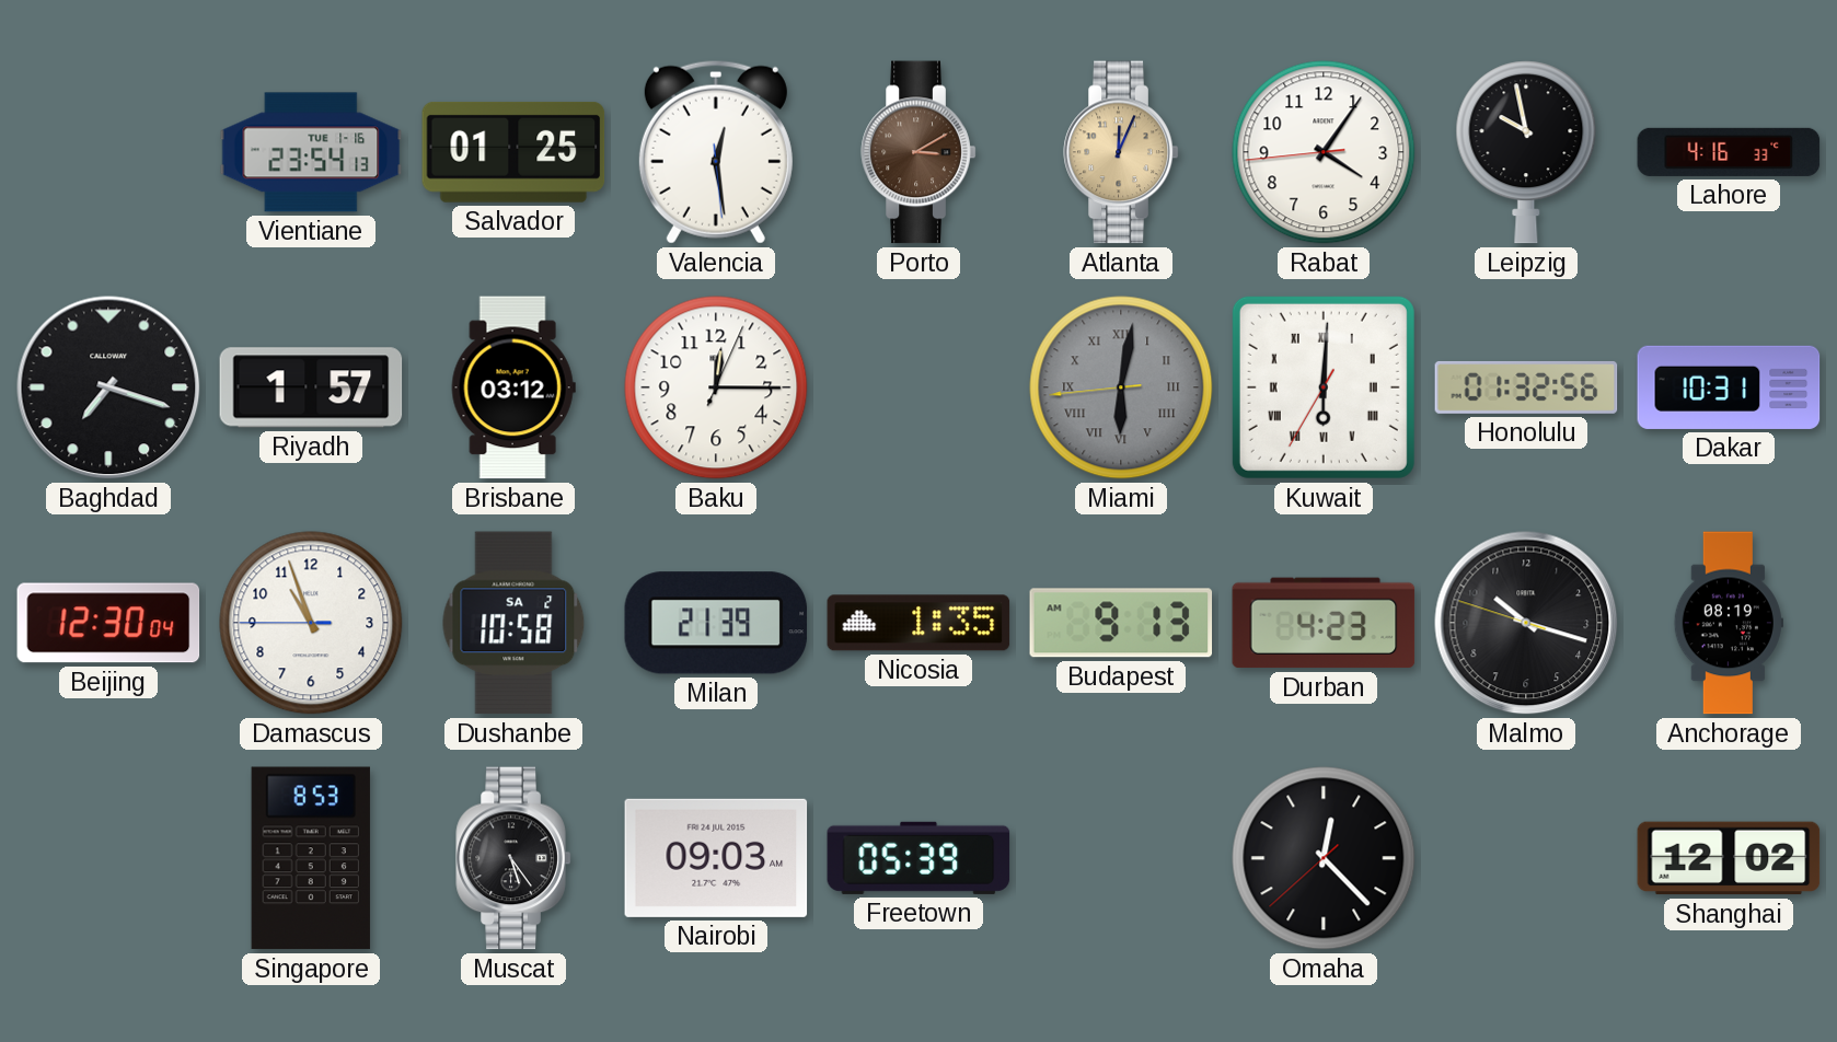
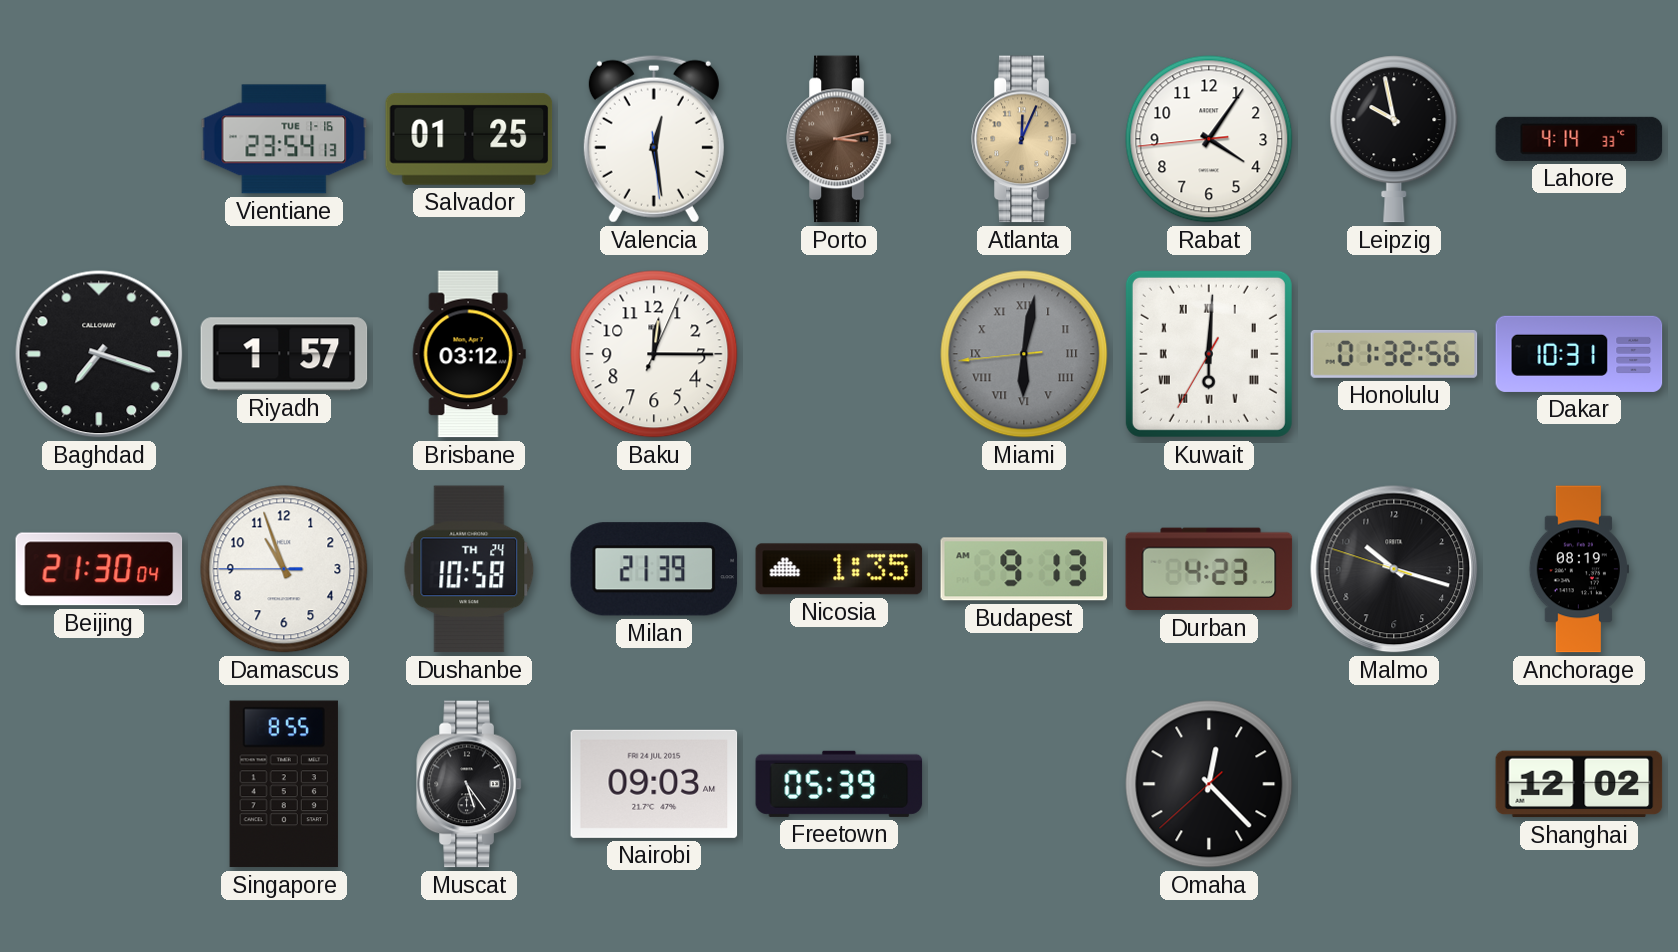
Porto: 3:10 -> 3:13 (839, 139)
Lahore: 4:16 -> 4:14 (1579, 139)
Beijing: 12:30 -> 21:30 (99, 569)
Dushanbe date: SA 2 -> TH 24 (469, 569)
Singapore: 8:53 -> 8:55 (284, 784)
